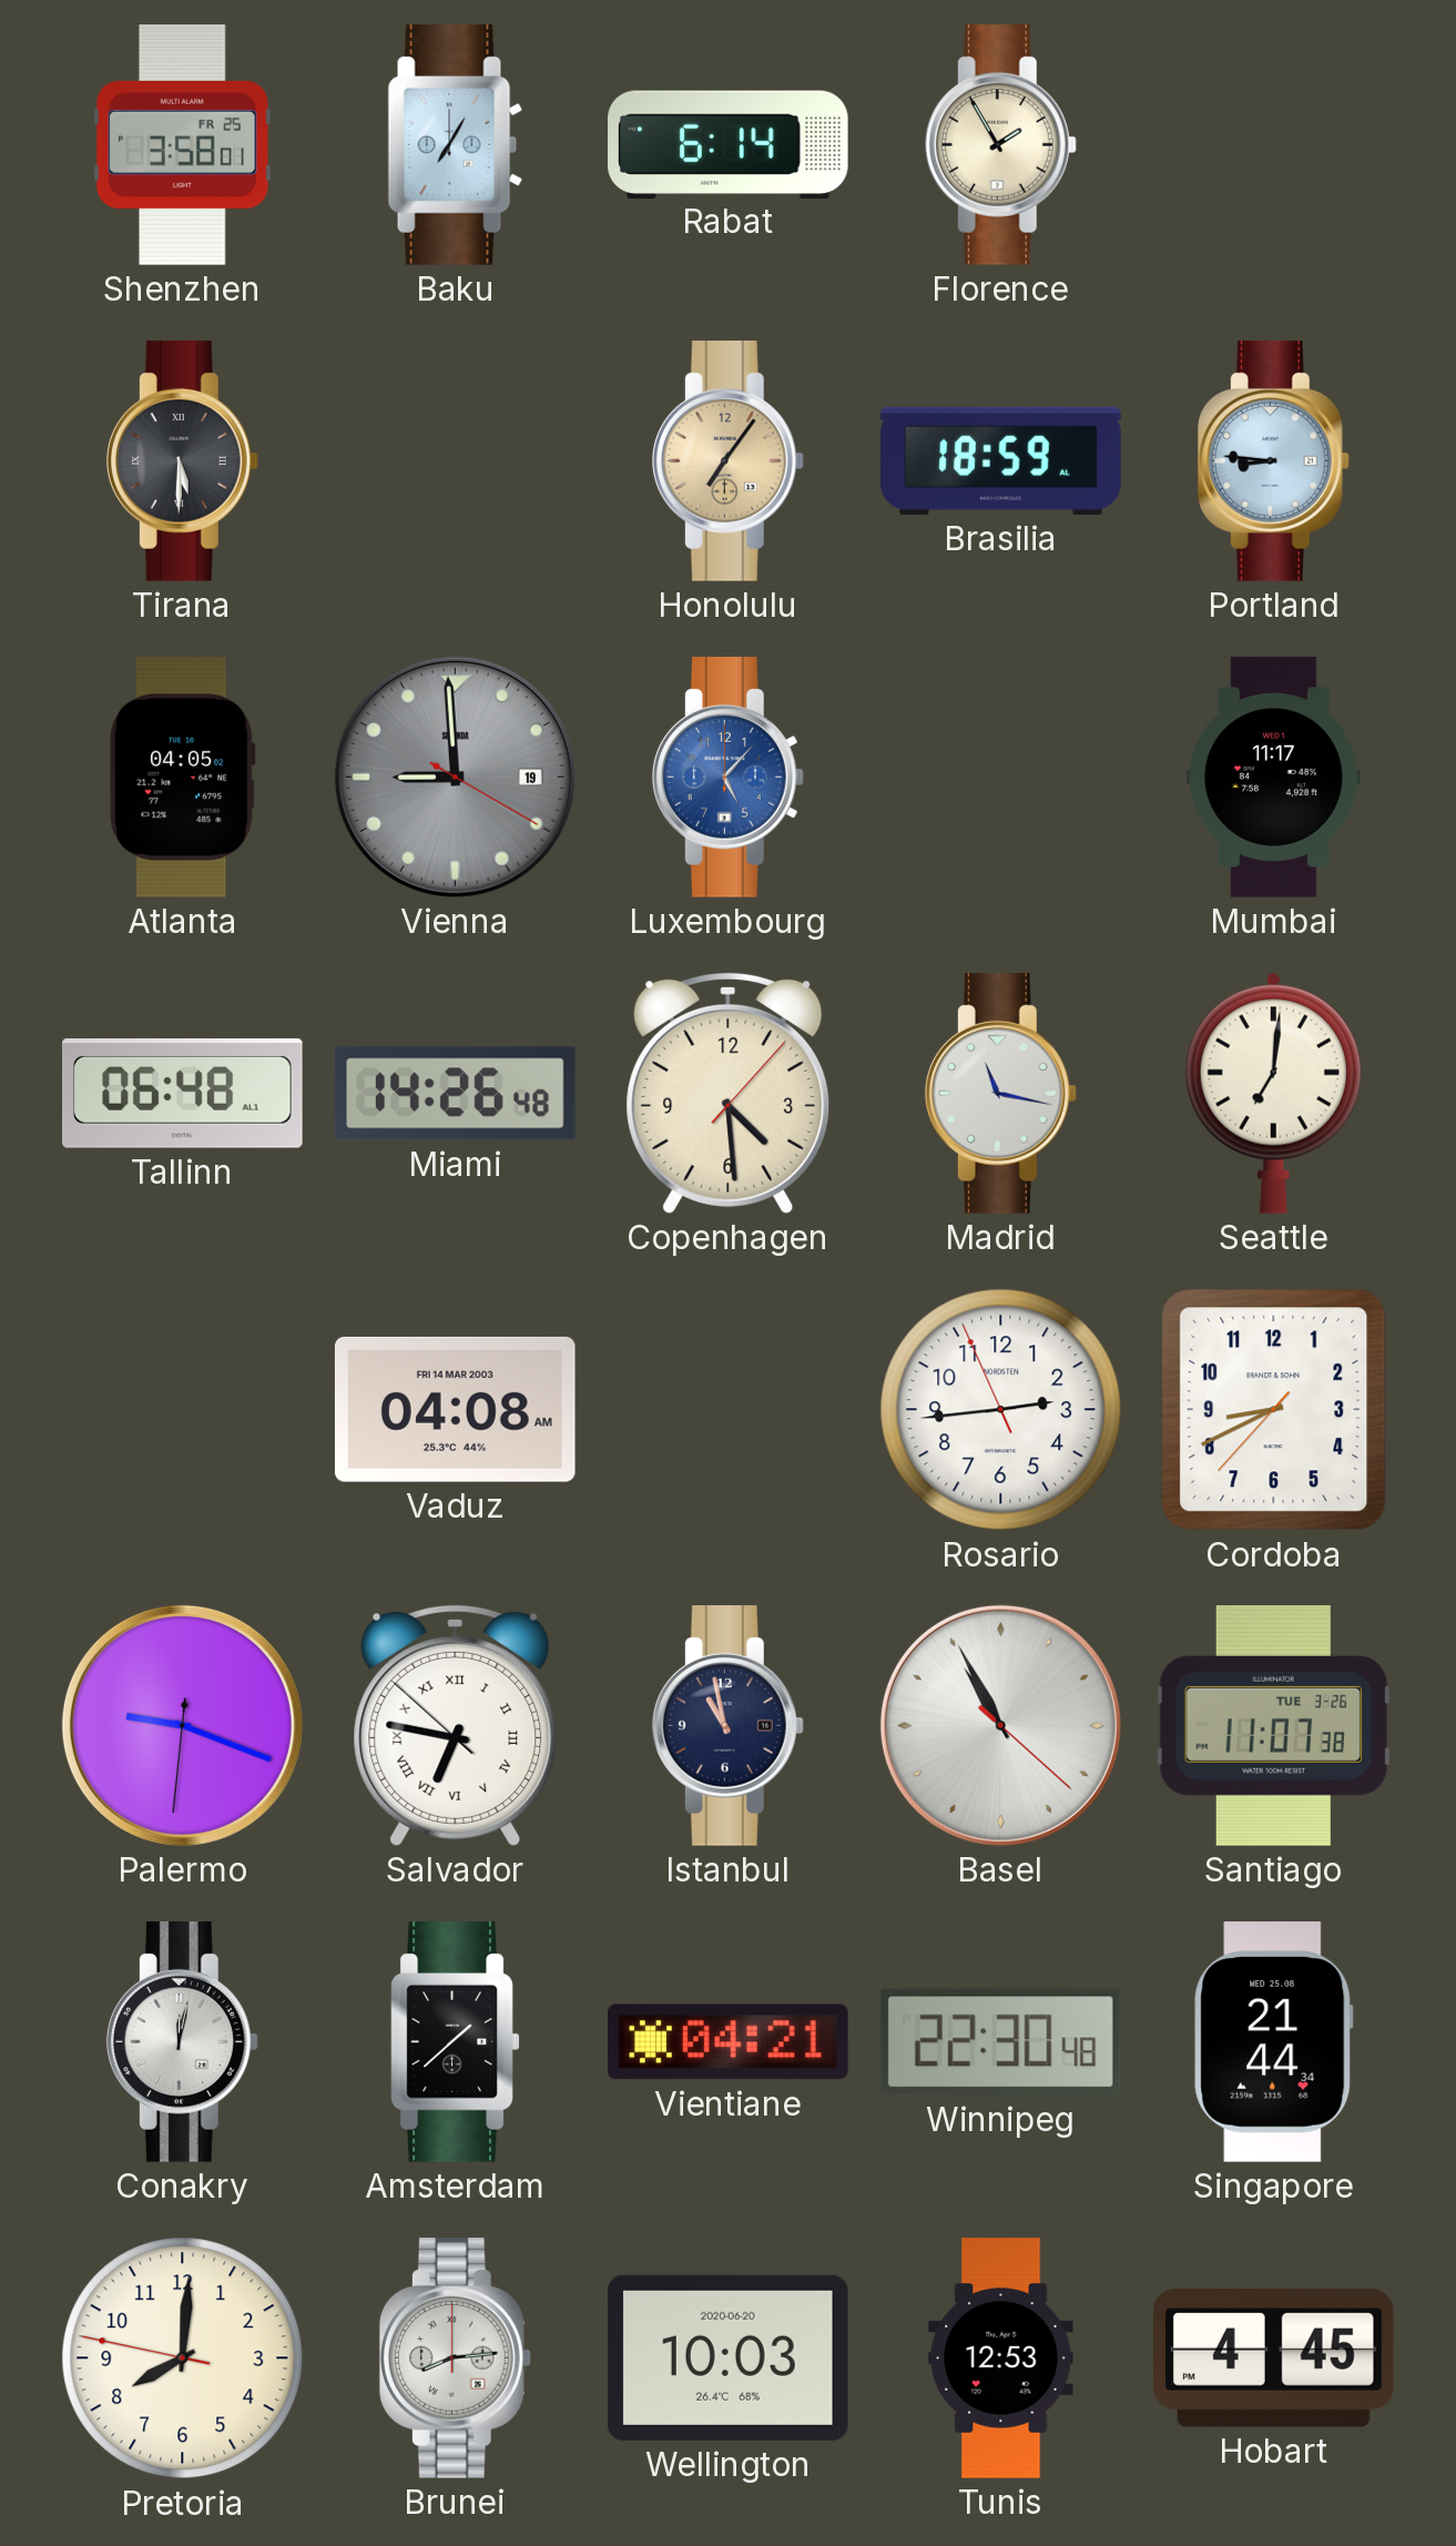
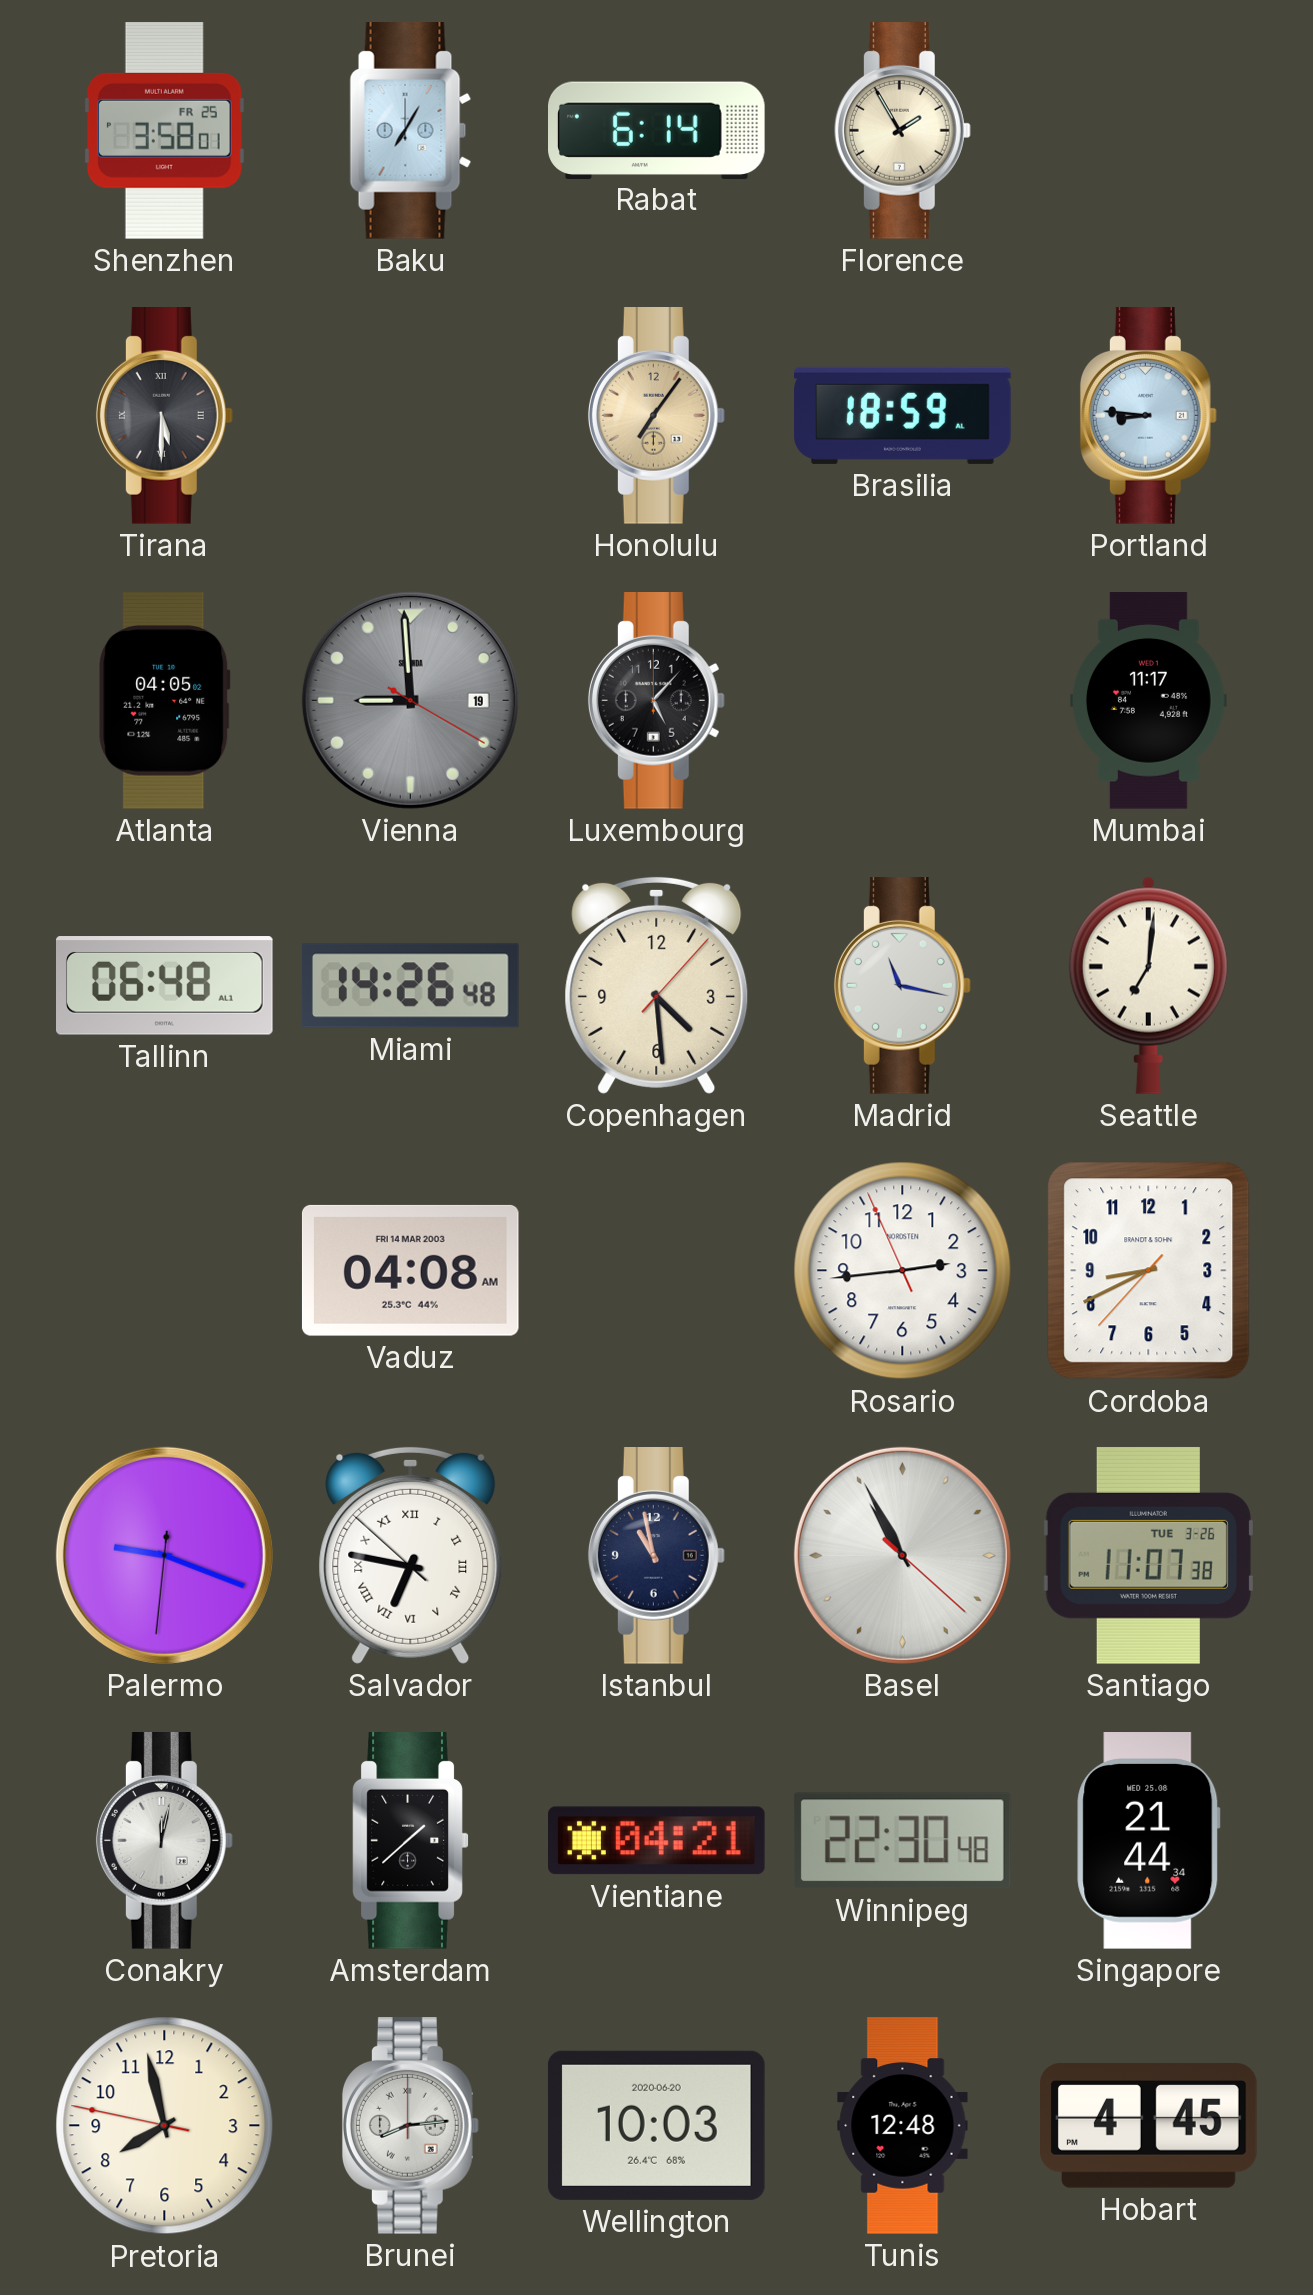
Luxembourg dial: blue -> black (656, 701)
Pretoria: 8:00 -> 7:57 (165, 2126)
Tunis: 12:53 -> 12:48 (903, 2126)
